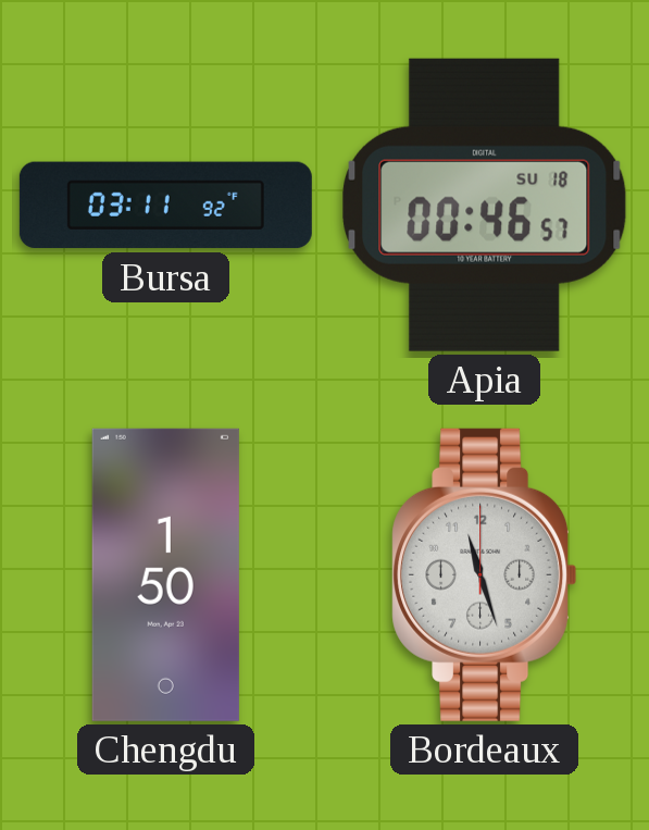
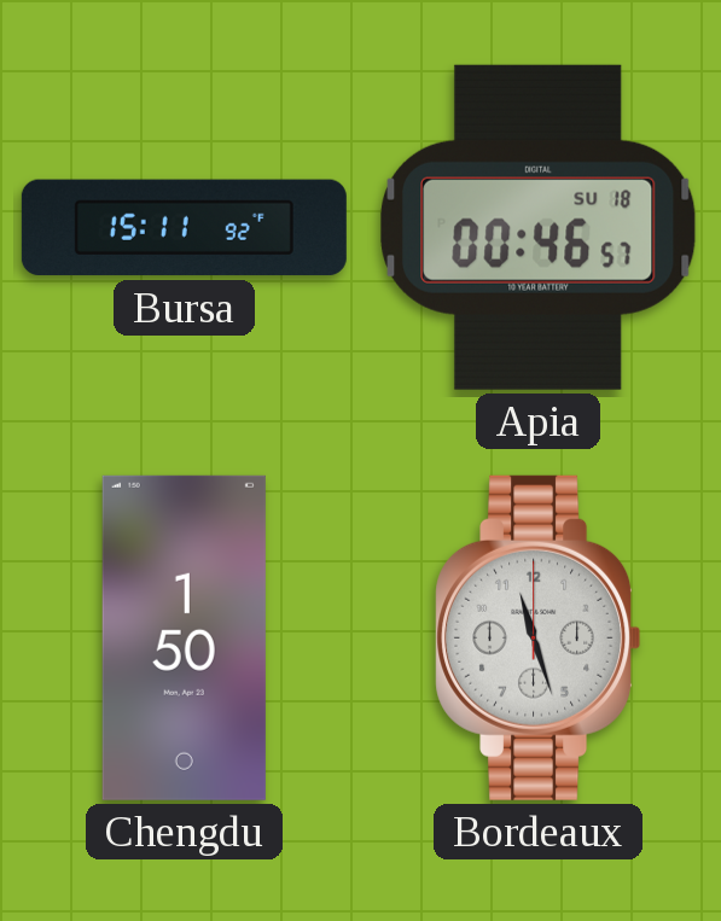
Bursa: 03:11 -> 15:11 (184, 228)
